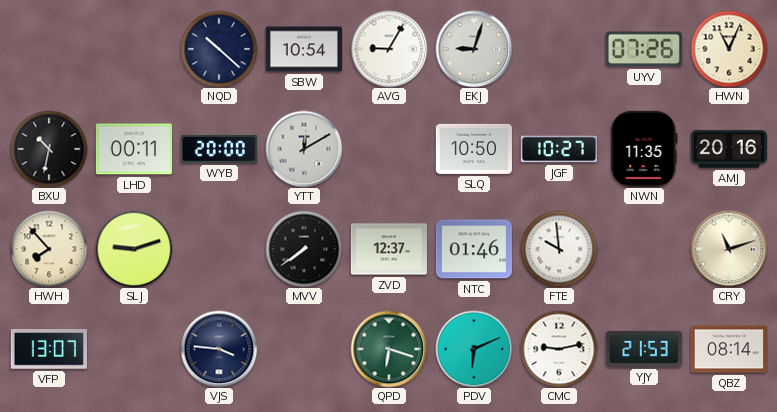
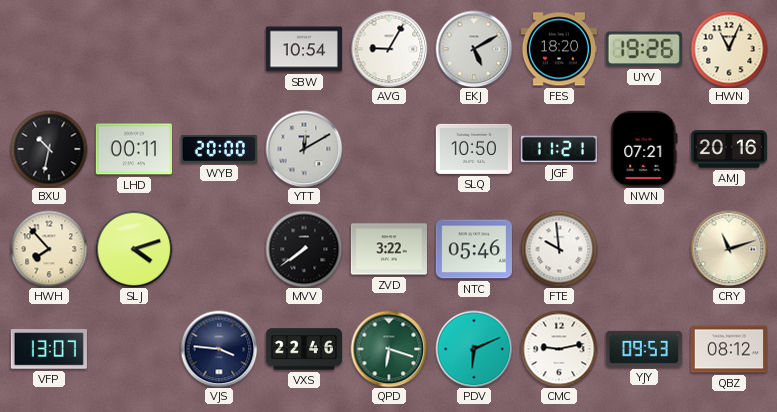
NQD: 10:22 -> none (219, 49)
EKJ: 9:03 -> 5:10 (474, 49)
FES: none -> 18:20 (559, 49)
UYV: 07:26 -> 19:26 (644, 49)
JGF: 10:27 -> 11:21 (559, 149)
NWN: 11:35 -> 07:21 (644, 149)
SLJ: 9:12 -> 4:12 (134, 249)
ZVD: 12:37 -> 3:22 (389, 249)
NTC: 01:46 -> 05:46 (474, 249)
VXS: none -> 22:46 (303, 349)
YJY: 21:53 -> 09:53 (644, 349)
QBZ: 08:14 -> 08:12 (729, 349)
